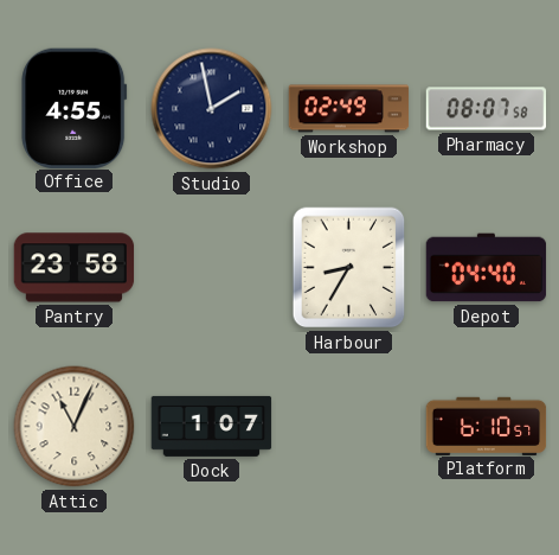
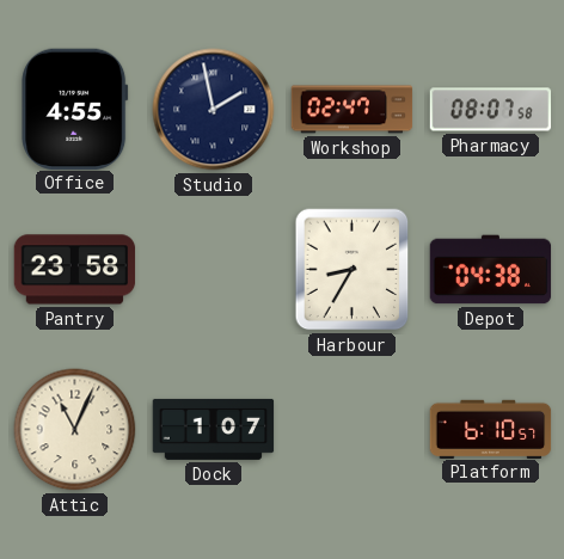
Workshop: 02:49 -> 02:47 (352, 110)
Depot: 04:40 -> 04:38 (491, 270)
